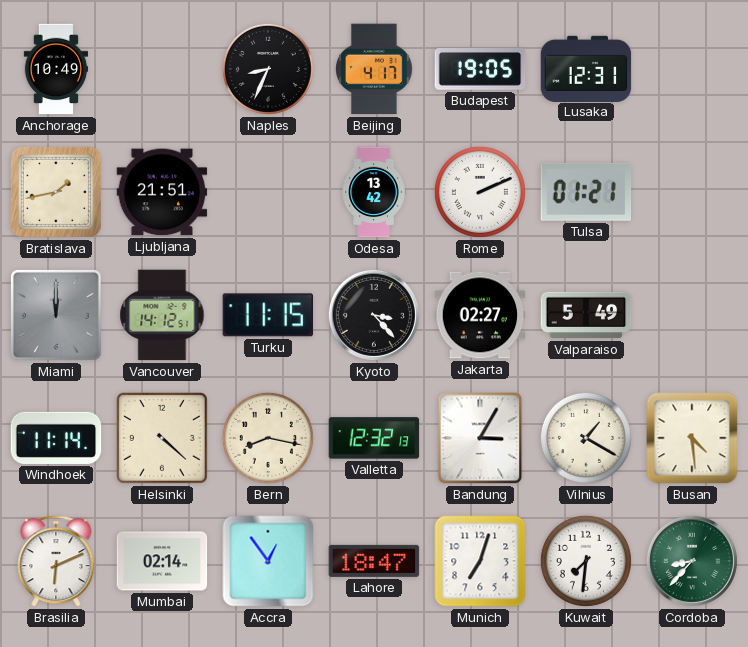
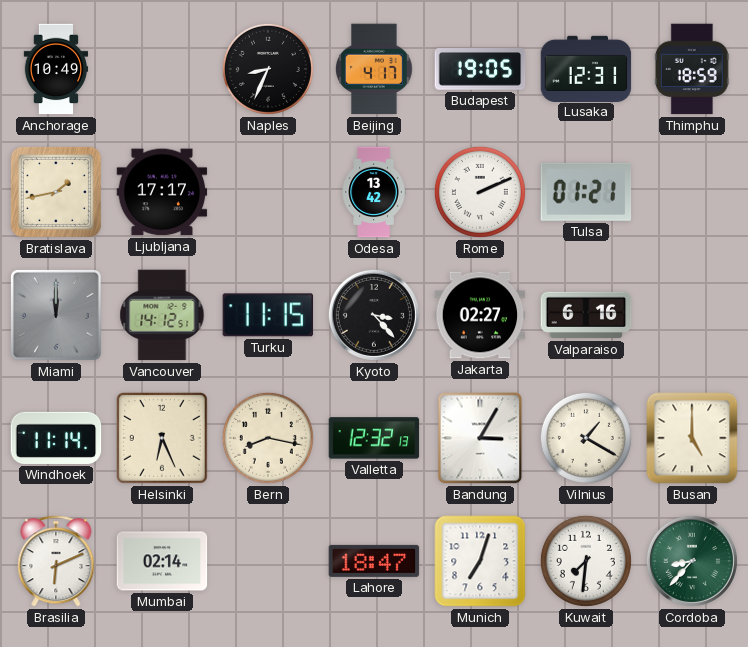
Thimphu: none -> 18:59 (692, 69)
Ljubljana: 21:51 -> 17:17 (162, 192)
Valparaiso: 5:49 -> 6:16 (586, 315)
Helsinki: 4:22 -> 6:26 (162, 438)
Busan: 4:29 -> 5:00 (692, 438)
Accra: 12:54 -> none (268, 561)
